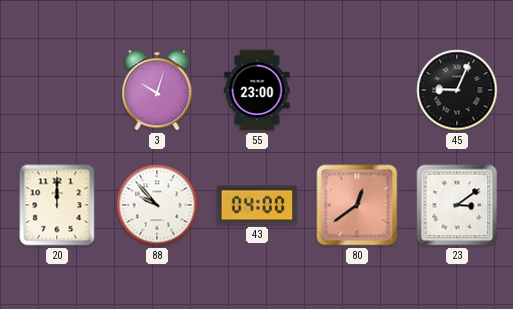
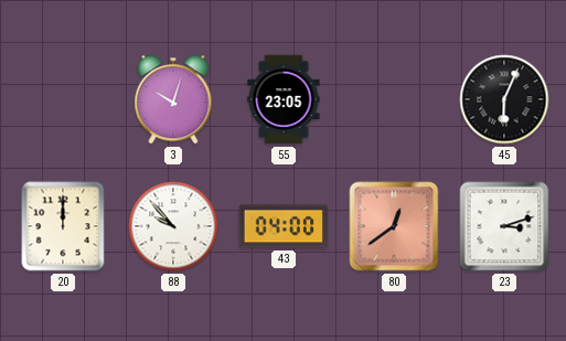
55: 23:00 -> 23:05 (284, 99)
45: 9:04 -> 6:04 (504, 99)
23: 3:09 -> 3:12 (504, 226)
